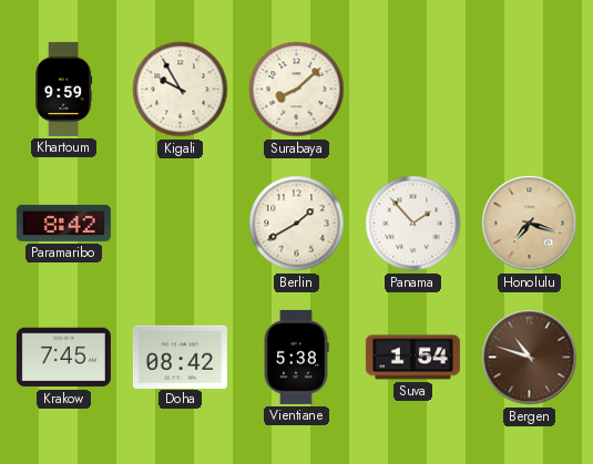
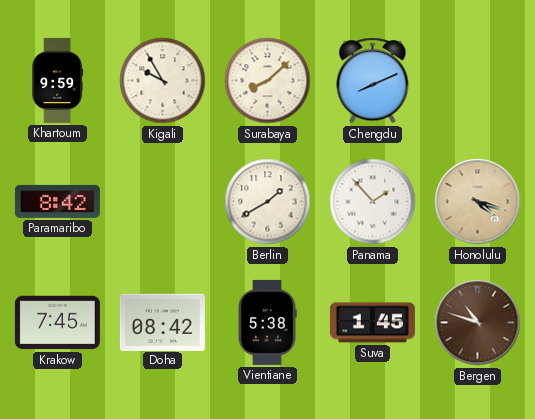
Chengdu: none -> 8:11 (373, 81)
Honolulu: 7:18 -> 4:18 (478, 202)
Suva: 1:54 -> 1:45 (372, 323)
